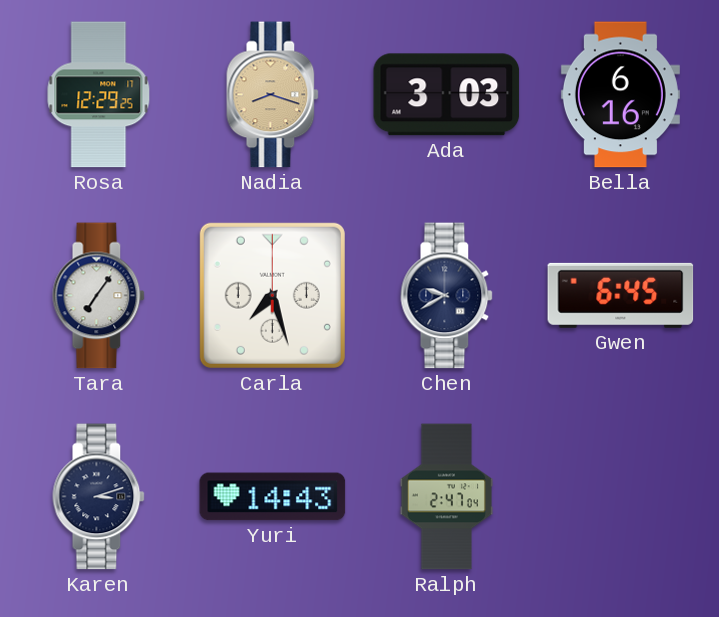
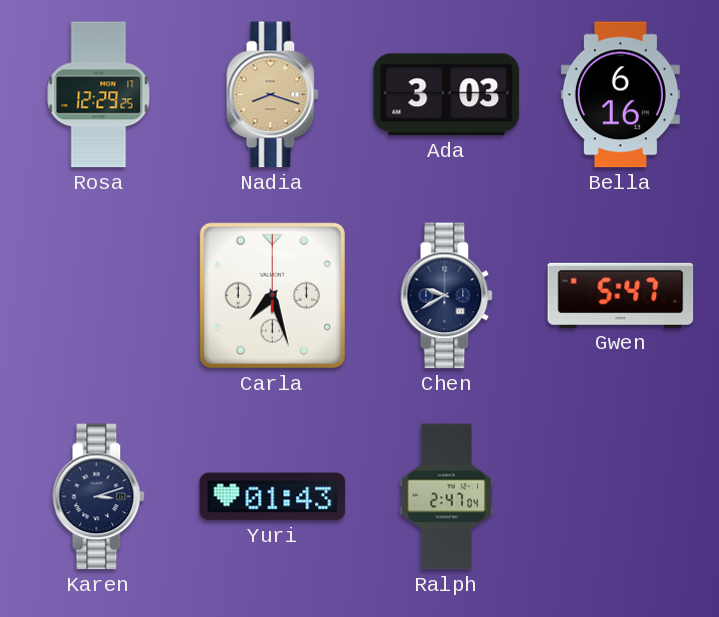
Tara: 7:06 -> none (99, 296)
Gwen: 6:45 -> 5:47 (621, 295)
Yuri: 14:43 -> 01:43 (273, 497)
